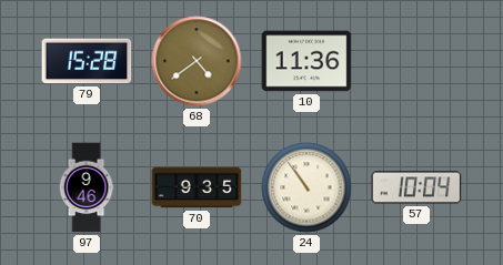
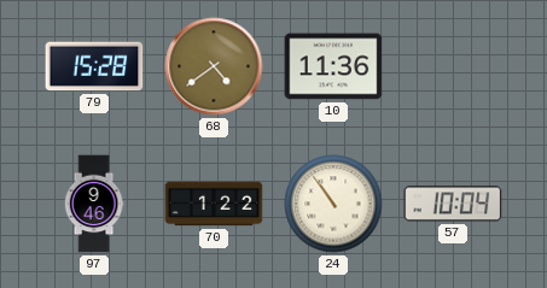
70: 9:35 -> 1:22 (214, 204)
